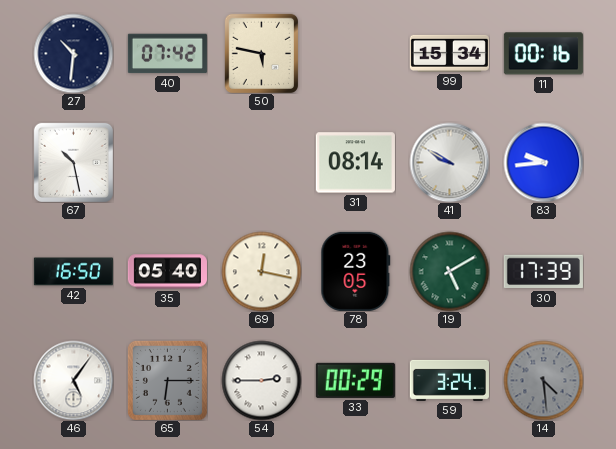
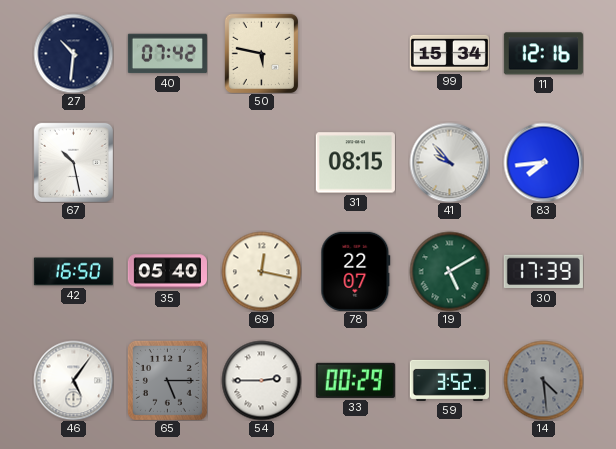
11: 00:16 -> 12:16 (543, 54)
31: 08:14 -> 08:15 (355, 163)
41: 9:50 -> 9:53 (449, 162)
83: 9:44 -> 7:44 (543, 162)
78: 23:05 -> 22:07 (356, 271)
65: 6:15 -> 5:15 (167, 380)
59: 3:24 -> 3:52 (449, 380)
